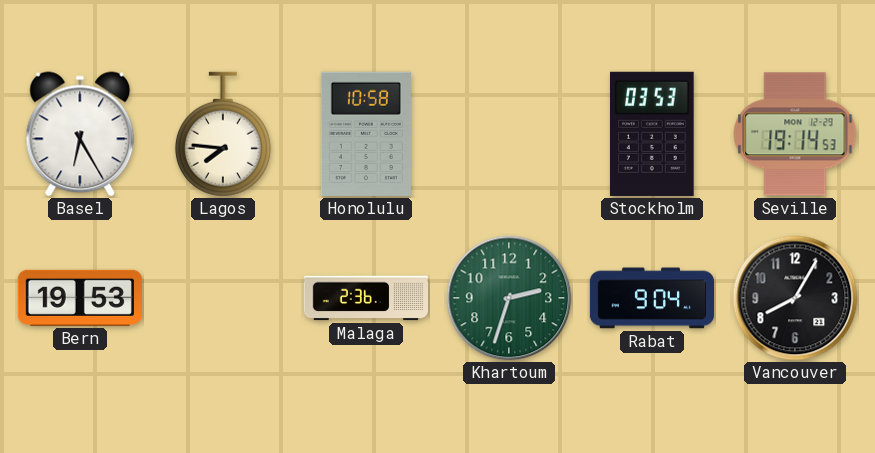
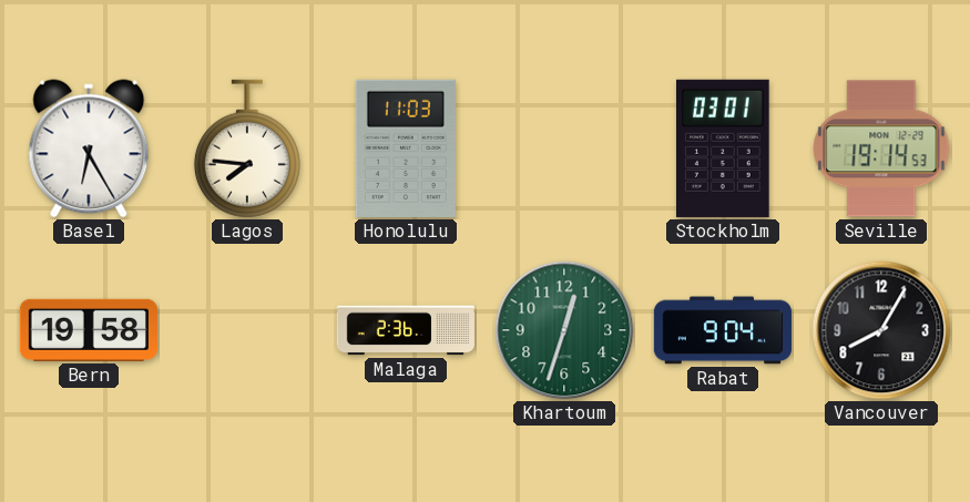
Honolulu: 10:58 -> 11:03 (406, 148)
Stockholm: 03:53 -> 03:01 (723, 148)
Bern: 19:53 -> 19:58 (89, 330)
Khartoum: 2:33 -> 12:33 (564, 330)
